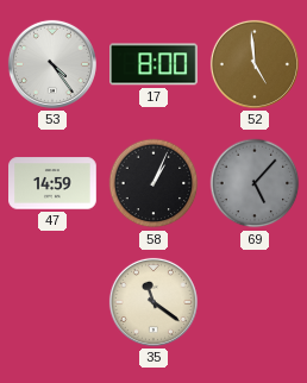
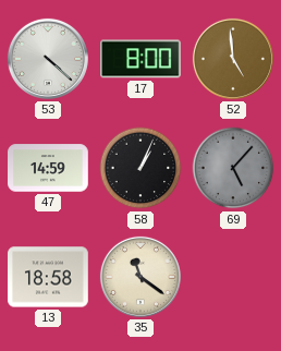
53: 4:24 -> 4:22 (48, 59)
13: none -> 18:58 (48, 277)
